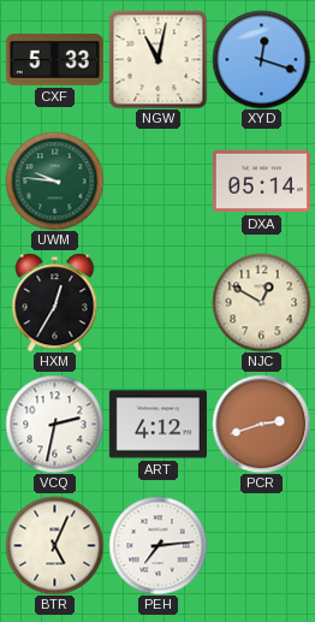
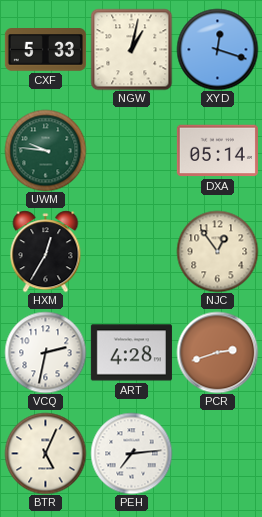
NGW: 11:02 -> 1:02 (131, 49)
NJC: 12:50 -> 12:54 (217, 251)
ART: 4:12 -> 4:28 (131, 353)
